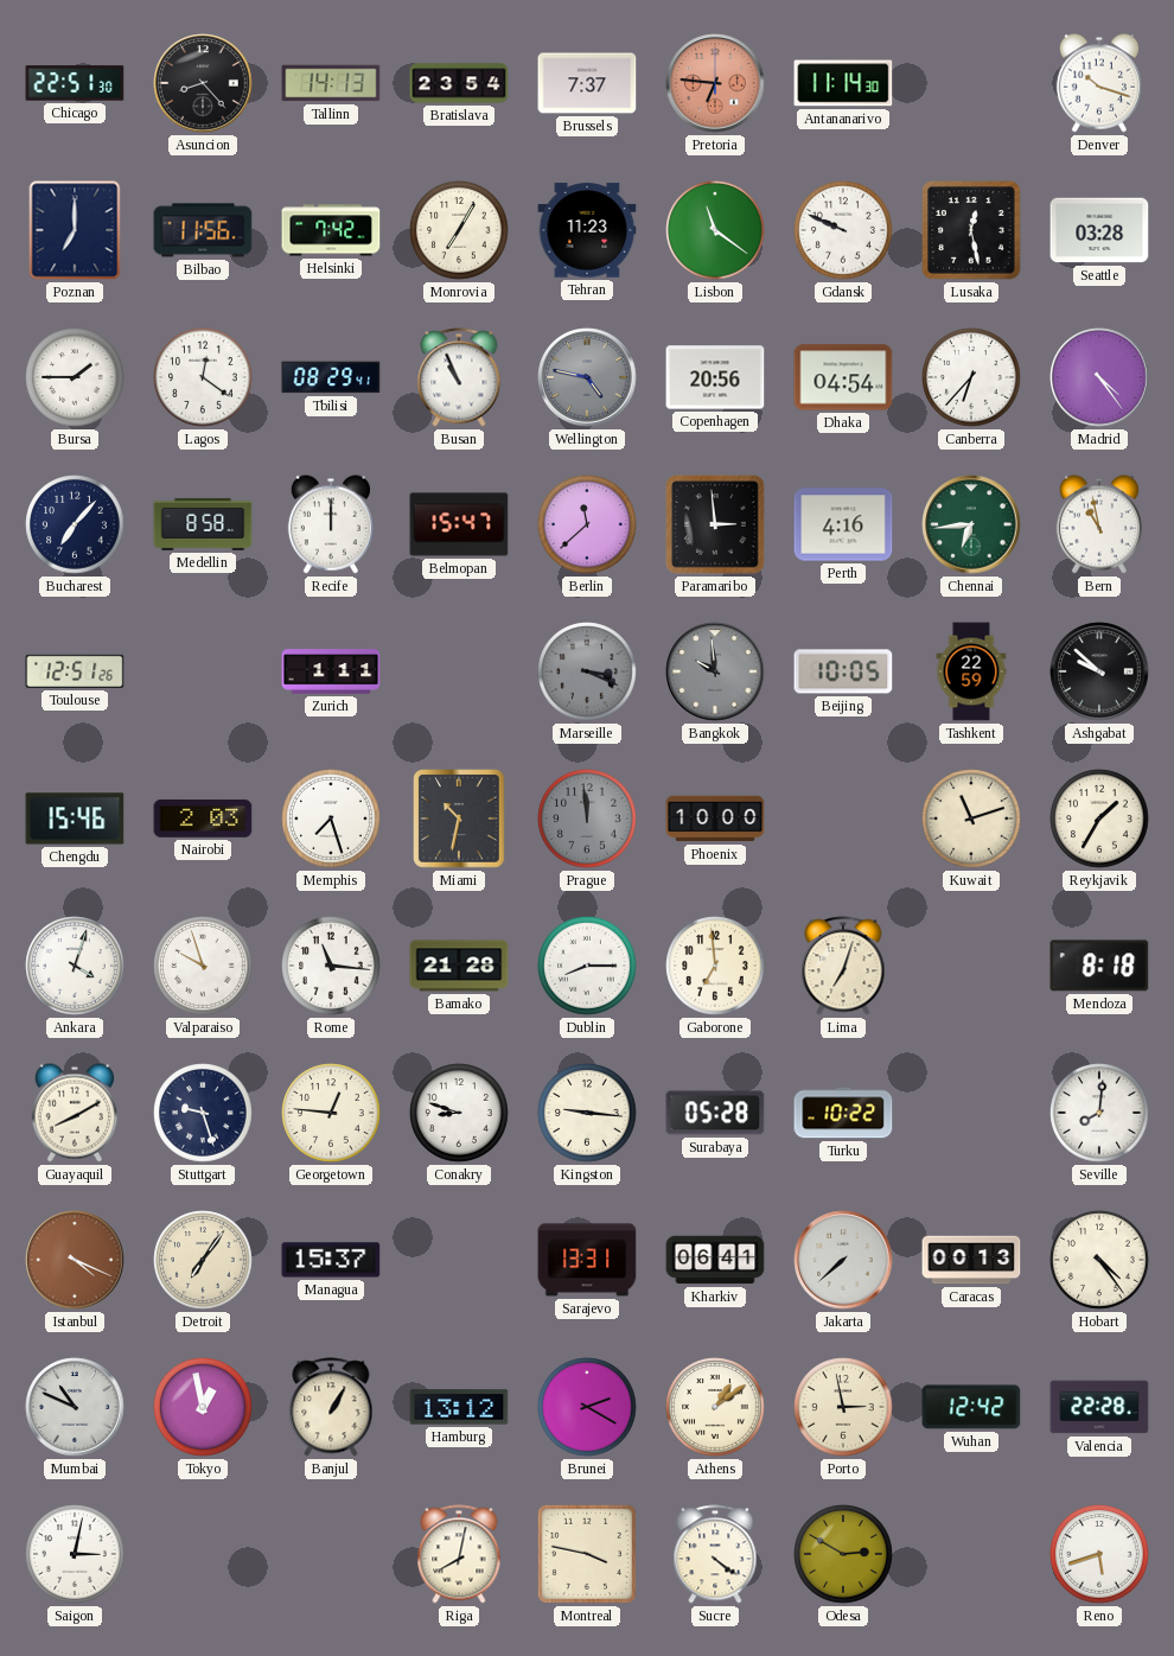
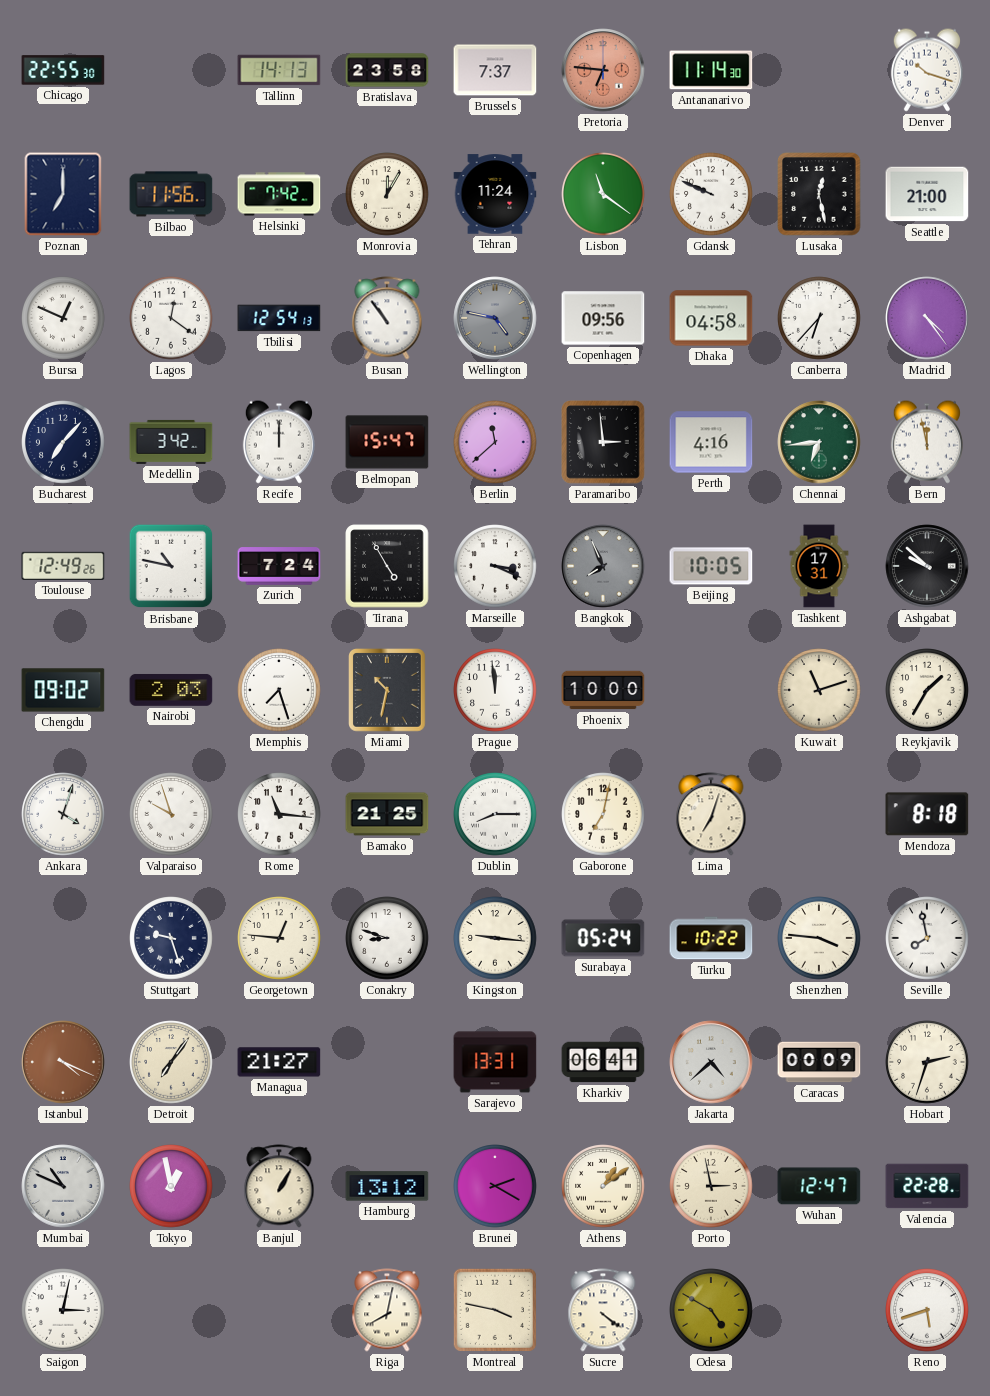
Chicago: 22:51 -> 22:55 (63, 70)
Asuncion: 8:23 -> none (203, 83)
Bratislava: 23:54 -> 23:58 (387, 70)
Monrovia: 7:05 -> 12:05 (387, 194)
Tehran: 11:23 -> 11:24 (495, 194)
Seattle: 03:28 -> 21:00 (927, 194)
Bursa: 1:45 -> 12:49 (63, 318)
Tbilisi: 08:29 -> 12:54 (279, 318)
Busan: 10:56 -> 10:54 (387, 318)
Copenhagen: 20:56 -> 09:56 (603, 318)
Dhaka: 04:54 -> 04:58 (711, 318)
Medellin: 8:58 -> 3:42 (171, 442)
Bern: 10:58 -> 11:58 (927, 442)
Toulouse: 12:51 -> 12:49 (63, 566)
Brisbane: none -> 10:47 (171, 566)
Zurich: 1:11 -> 7:24 (279, 566)
Tirana: none -> 4:55 (387, 566)
Marseille dial: grey -> white (495, 566)
Bangkok: 9:59 -> 7:56 (603, 566)
Tashkent: 22:59 -> 17:31 (819, 566)
Chengdu: 15:46 -> 09:02 (63, 690)
Prague dial: grey -> white (495, 690)
Bamako: 21:28 -> 21:25 (387, 814)
Gaborone: 6:59 -> 7:02 (603, 814)
Guayaquil: 8:10 -> none (75, 1113)
Surabaya: 05:28 -> 05:24 (603, 938)
Shenzhen: none -> 3:46 (819, 938)
Seville: 8:01 -> 7:58 (927, 938)
Managua: 15:37 -> 21:27 (279, 1062)
Jakarta: 7:38 -> 4:38 (711, 1062)
Caracas: 00:13 -> 00:09 (819, 1062)
Hobart: 4:24 -> 2:33 (927, 1062)
Wuhan: 12:42 -> 12:47 (819, 1186)
Odesa: 2:50 -> 4:50 (711, 1310)
